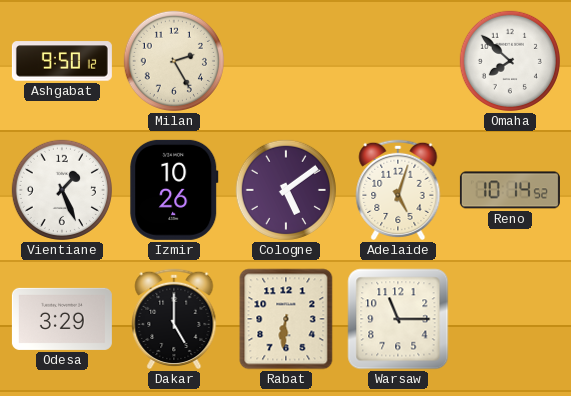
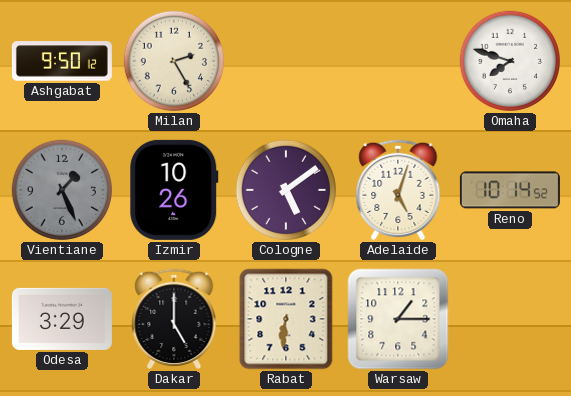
Omaha: 7:52 -> 7:48 (510, 61)
Vientiane dial: white -> grey (62, 190)
Warsaw: 11:15 -> 1:15 (398, 319)
